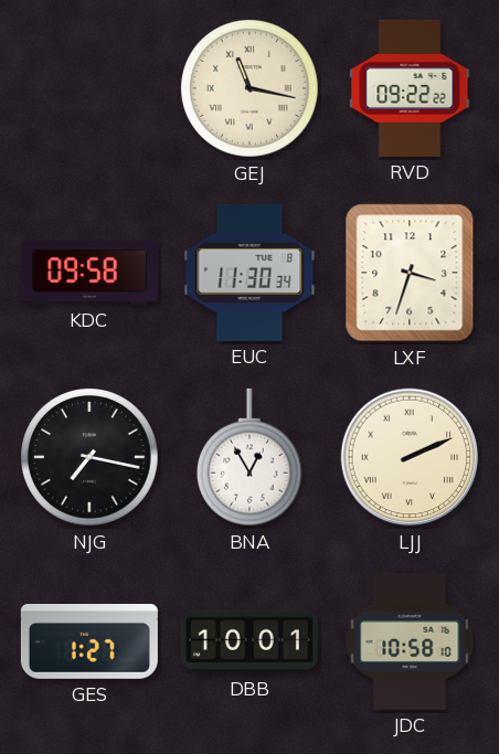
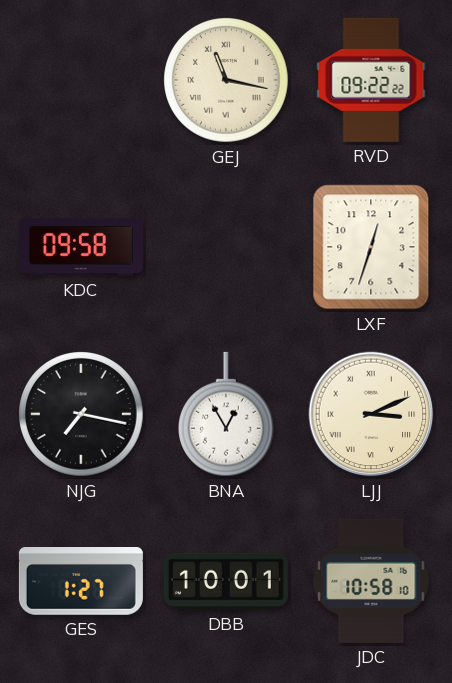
EUC: 11:30 -> none (250, 273)
LXF: 3:33 -> 12:33 (371, 247)
LJJ: 2:11 -> 3:11 (371, 414)
